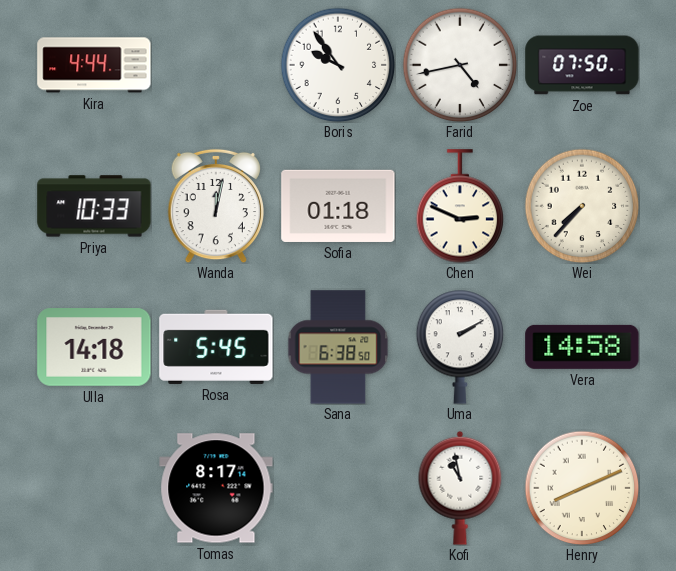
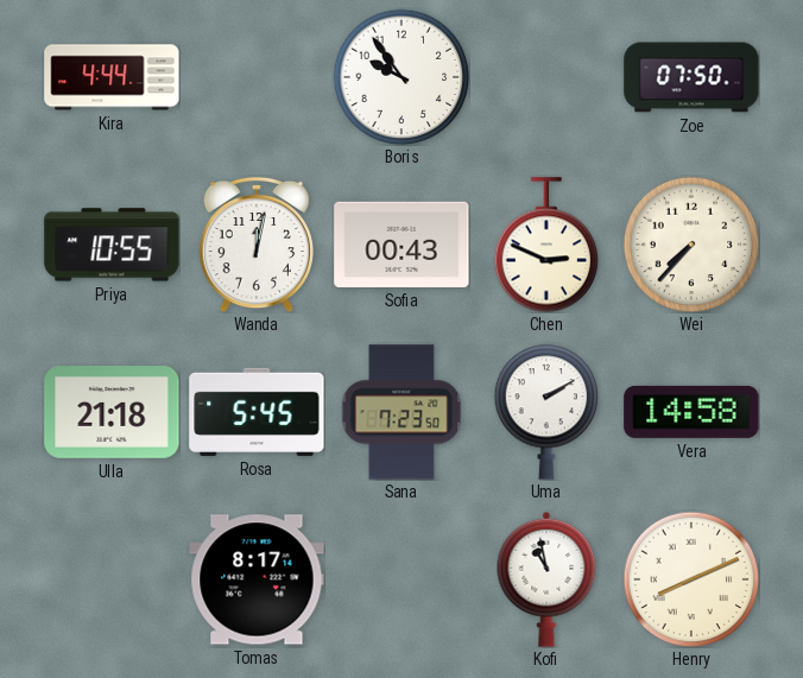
Farid: 4:43 -> none (460, 65)
Priya: 10:33 -> 10:55 (112, 245)
Sofia: 01:18 -> 00:43 (401, 245)
Ulla: 14:18 -> 21:18 (112, 412)
Sana: 6:38 -> 7:23 (401, 412)
